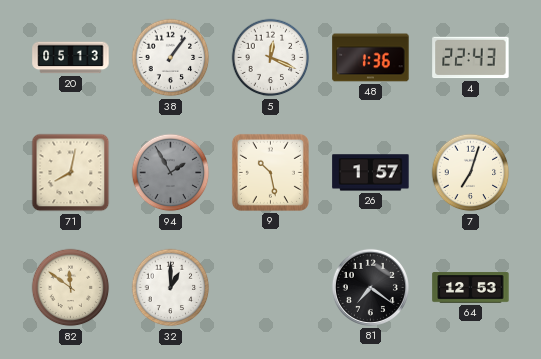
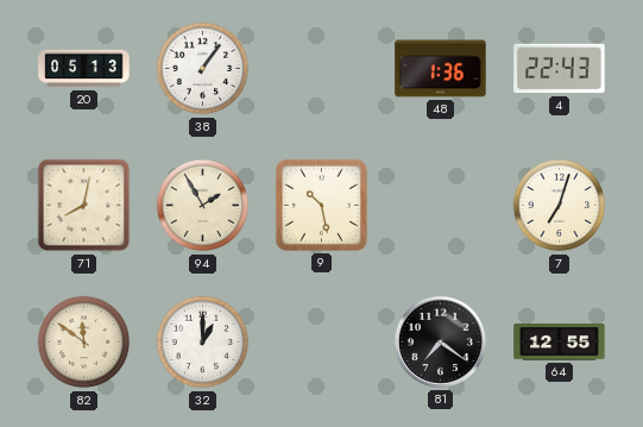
5: 12:19 -> none (271, 58)
94 dial: grey -> cream (203, 206)
26: 1:57 -> none (371, 173)
64: 12:53 -> 12:55 (560, 343)
